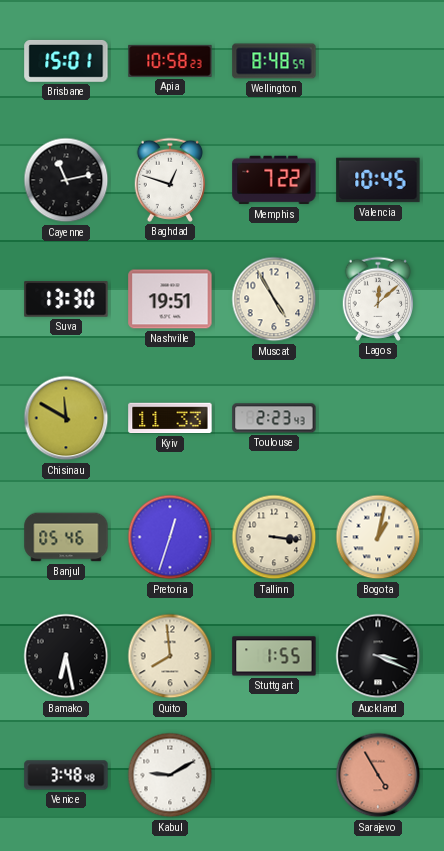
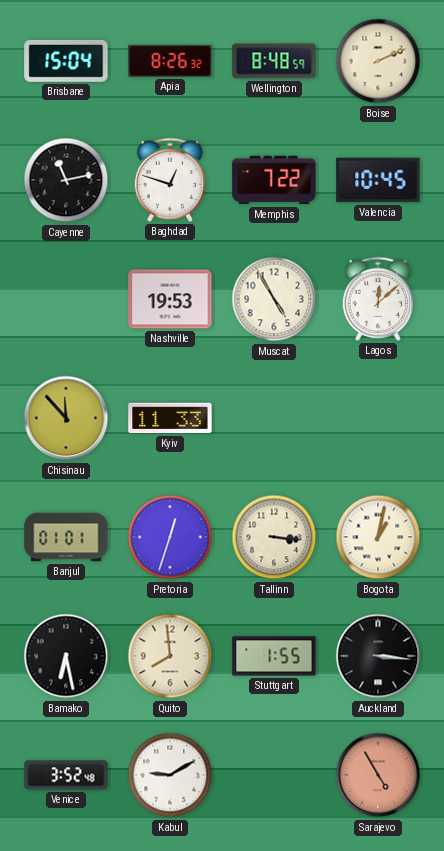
Brisbane: 15:01 -> 15:04 (66, 61)
Apia: 10:58 -> 8:26 (170, 61)
Boise: none -> 2:11 (378, 61)
Suva: 13:30 -> none (66, 299)
Nashville: 19:51 -> 19:53 (170, 299)
Chisinau: 11:50 -> 11:53 (66, 418)
Toulouse: 2:23 -> none (274, 418)
Banjul: 05:46 -> 01:01 (66, 537)
Auckland: 3:19 -> 3:16 (378, 656)
Venice: 3:48 -> 3:52 (66, 775)
